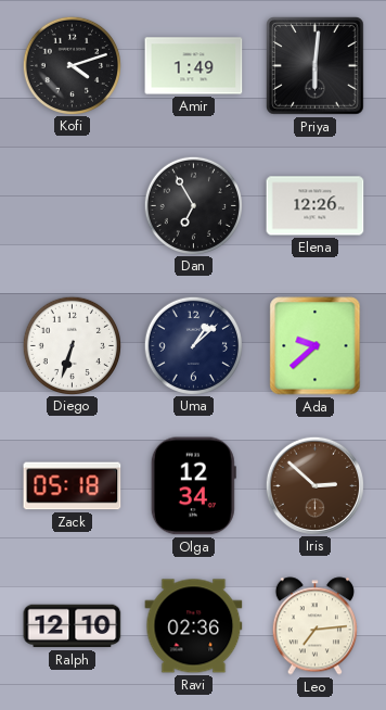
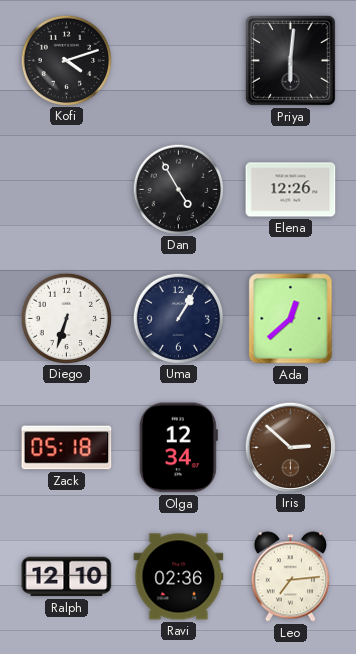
Amir: 1:49 -> none (194, 66)
Dan: 6:55 -> 4:55 (178, 189)
Uma: 1:08 -> 1:05 (178, 318)
Ada: 9:38 -> 12:38 (291, 319)
